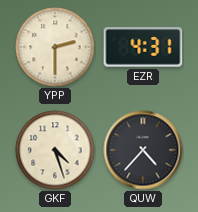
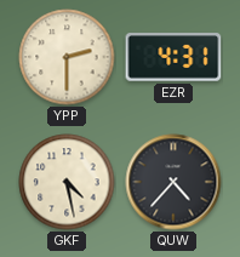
GKF: 4:27 -> 4:28 (67, 182)
